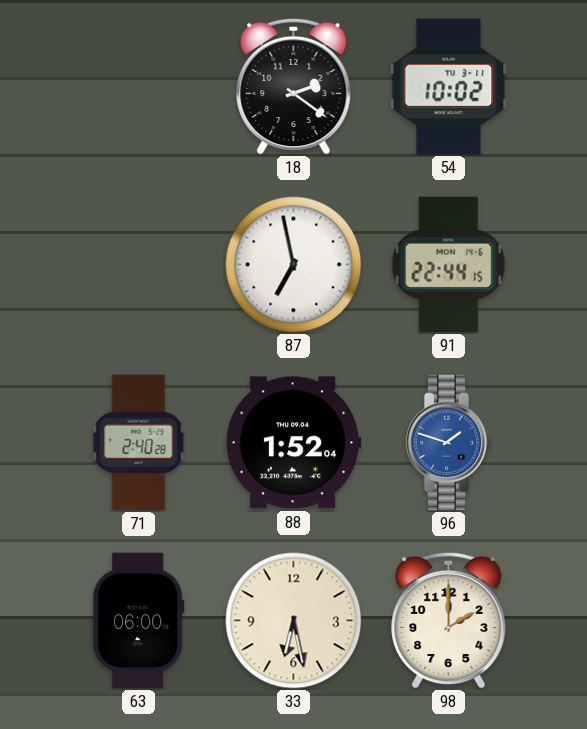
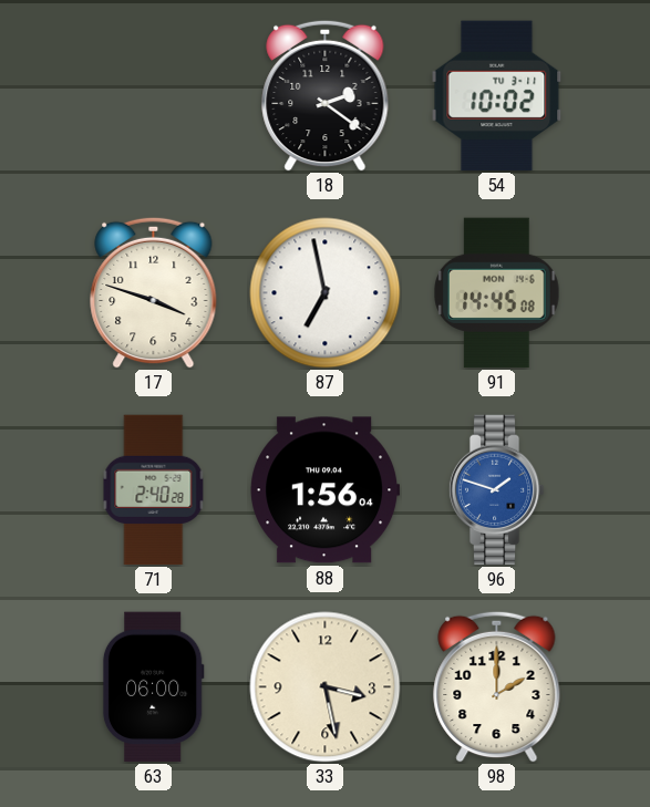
17: none -> 3:48 (154, 292)
91: 22:44 -> 14:45 (497, 293)
88: 1:52 -> 1:56 (326, 490)
33: 6:28 -> 3:28 (326, 687)
